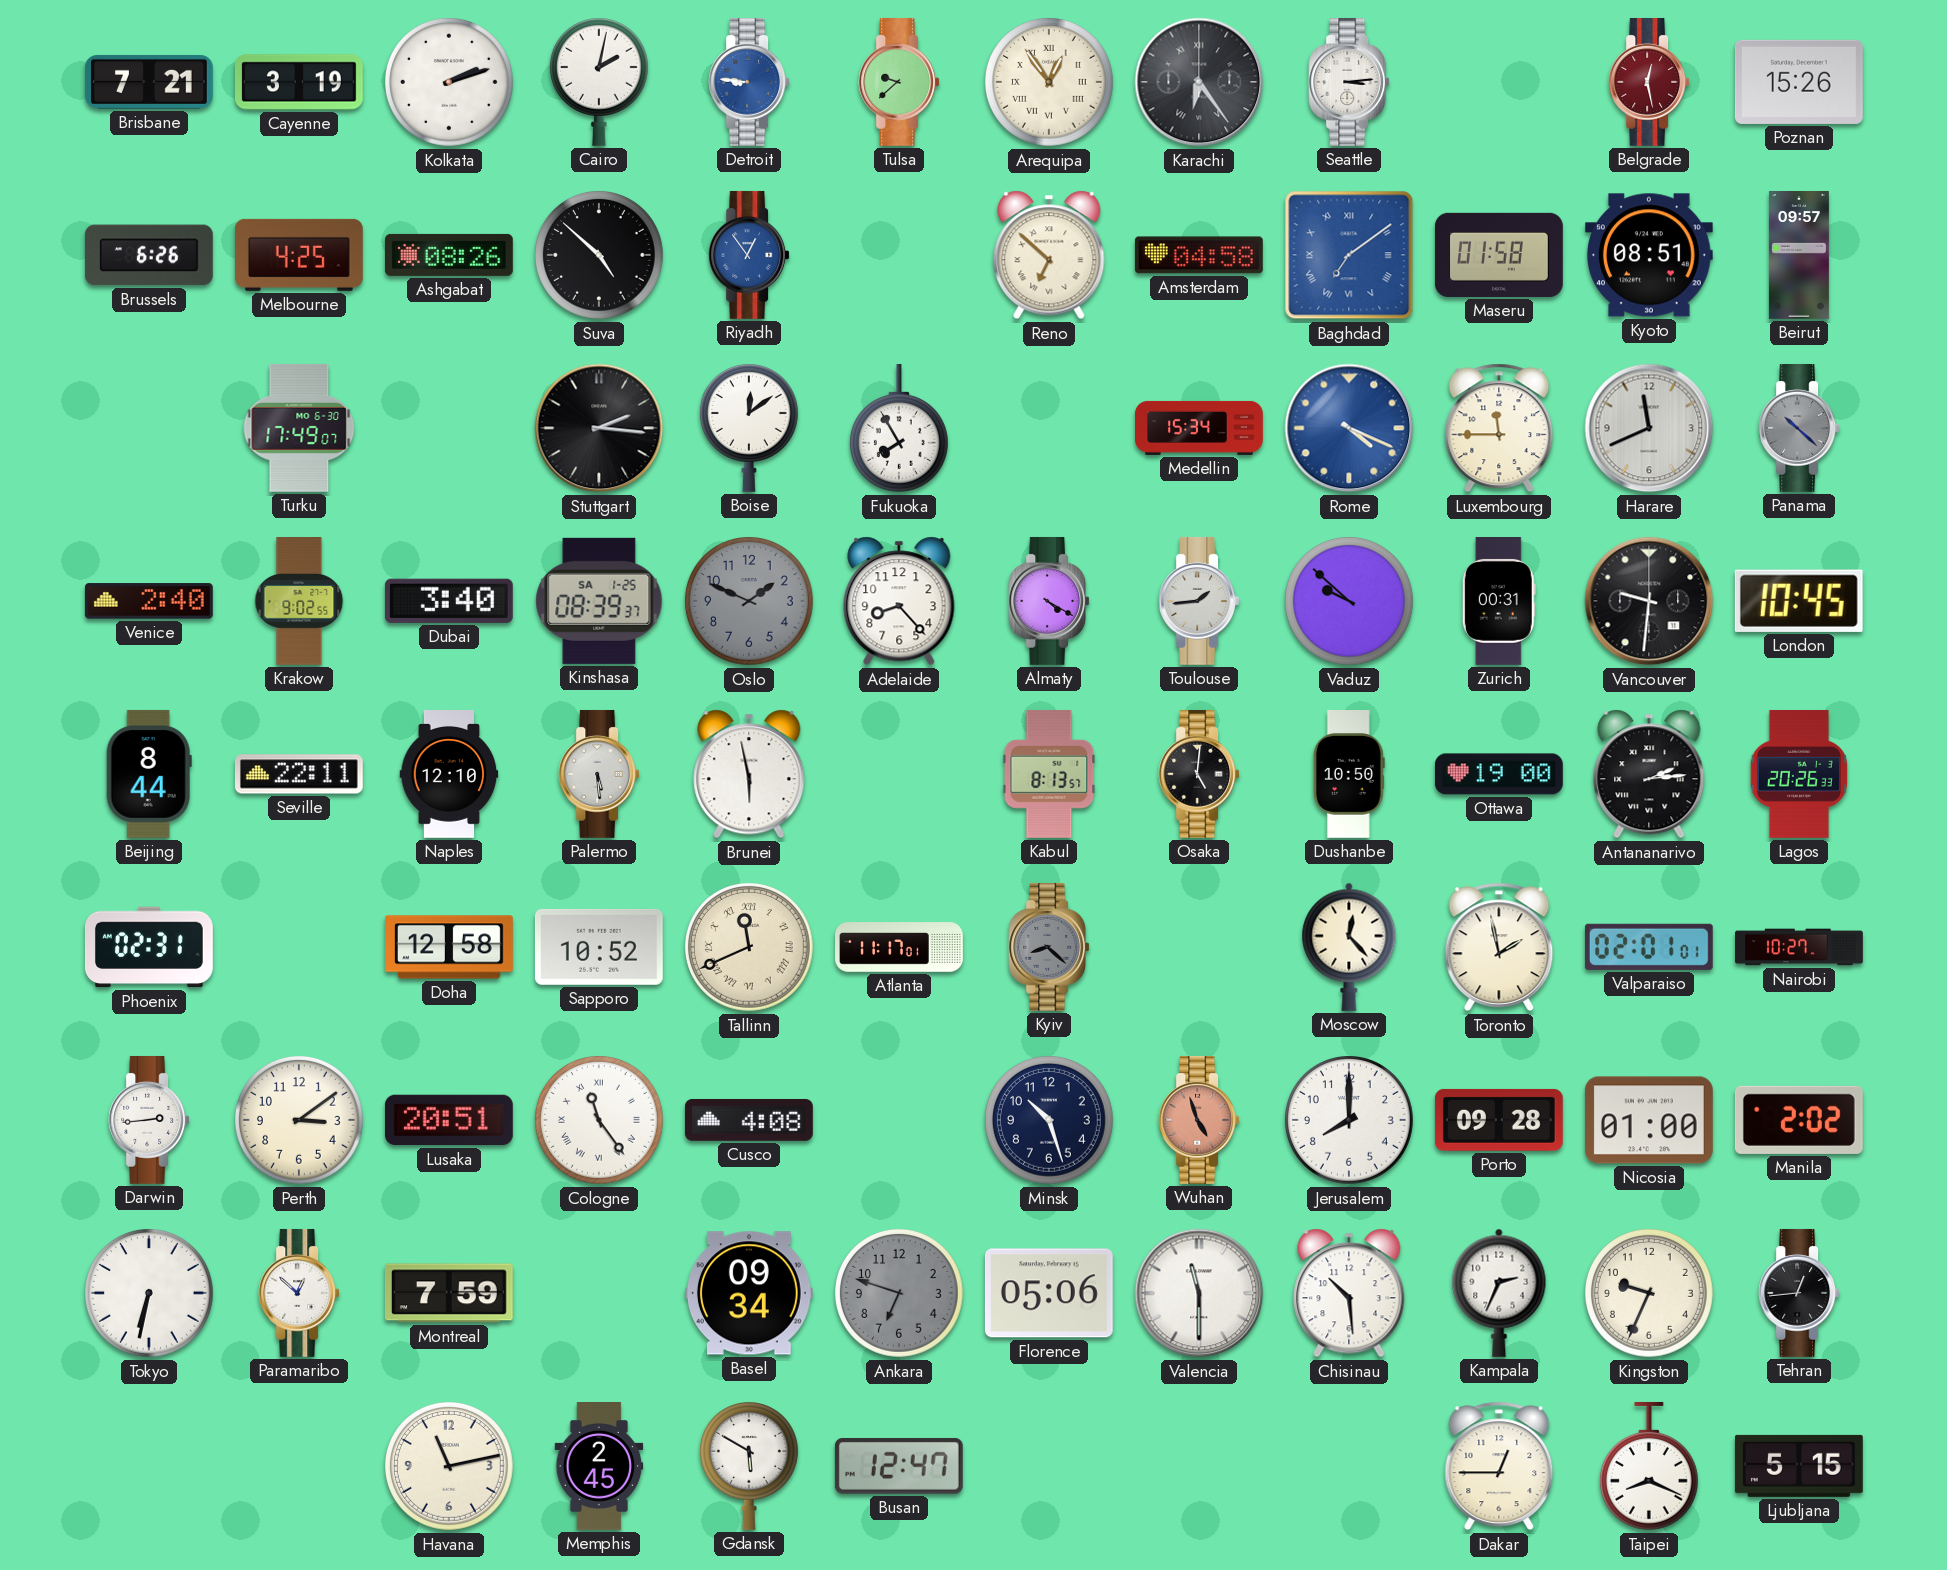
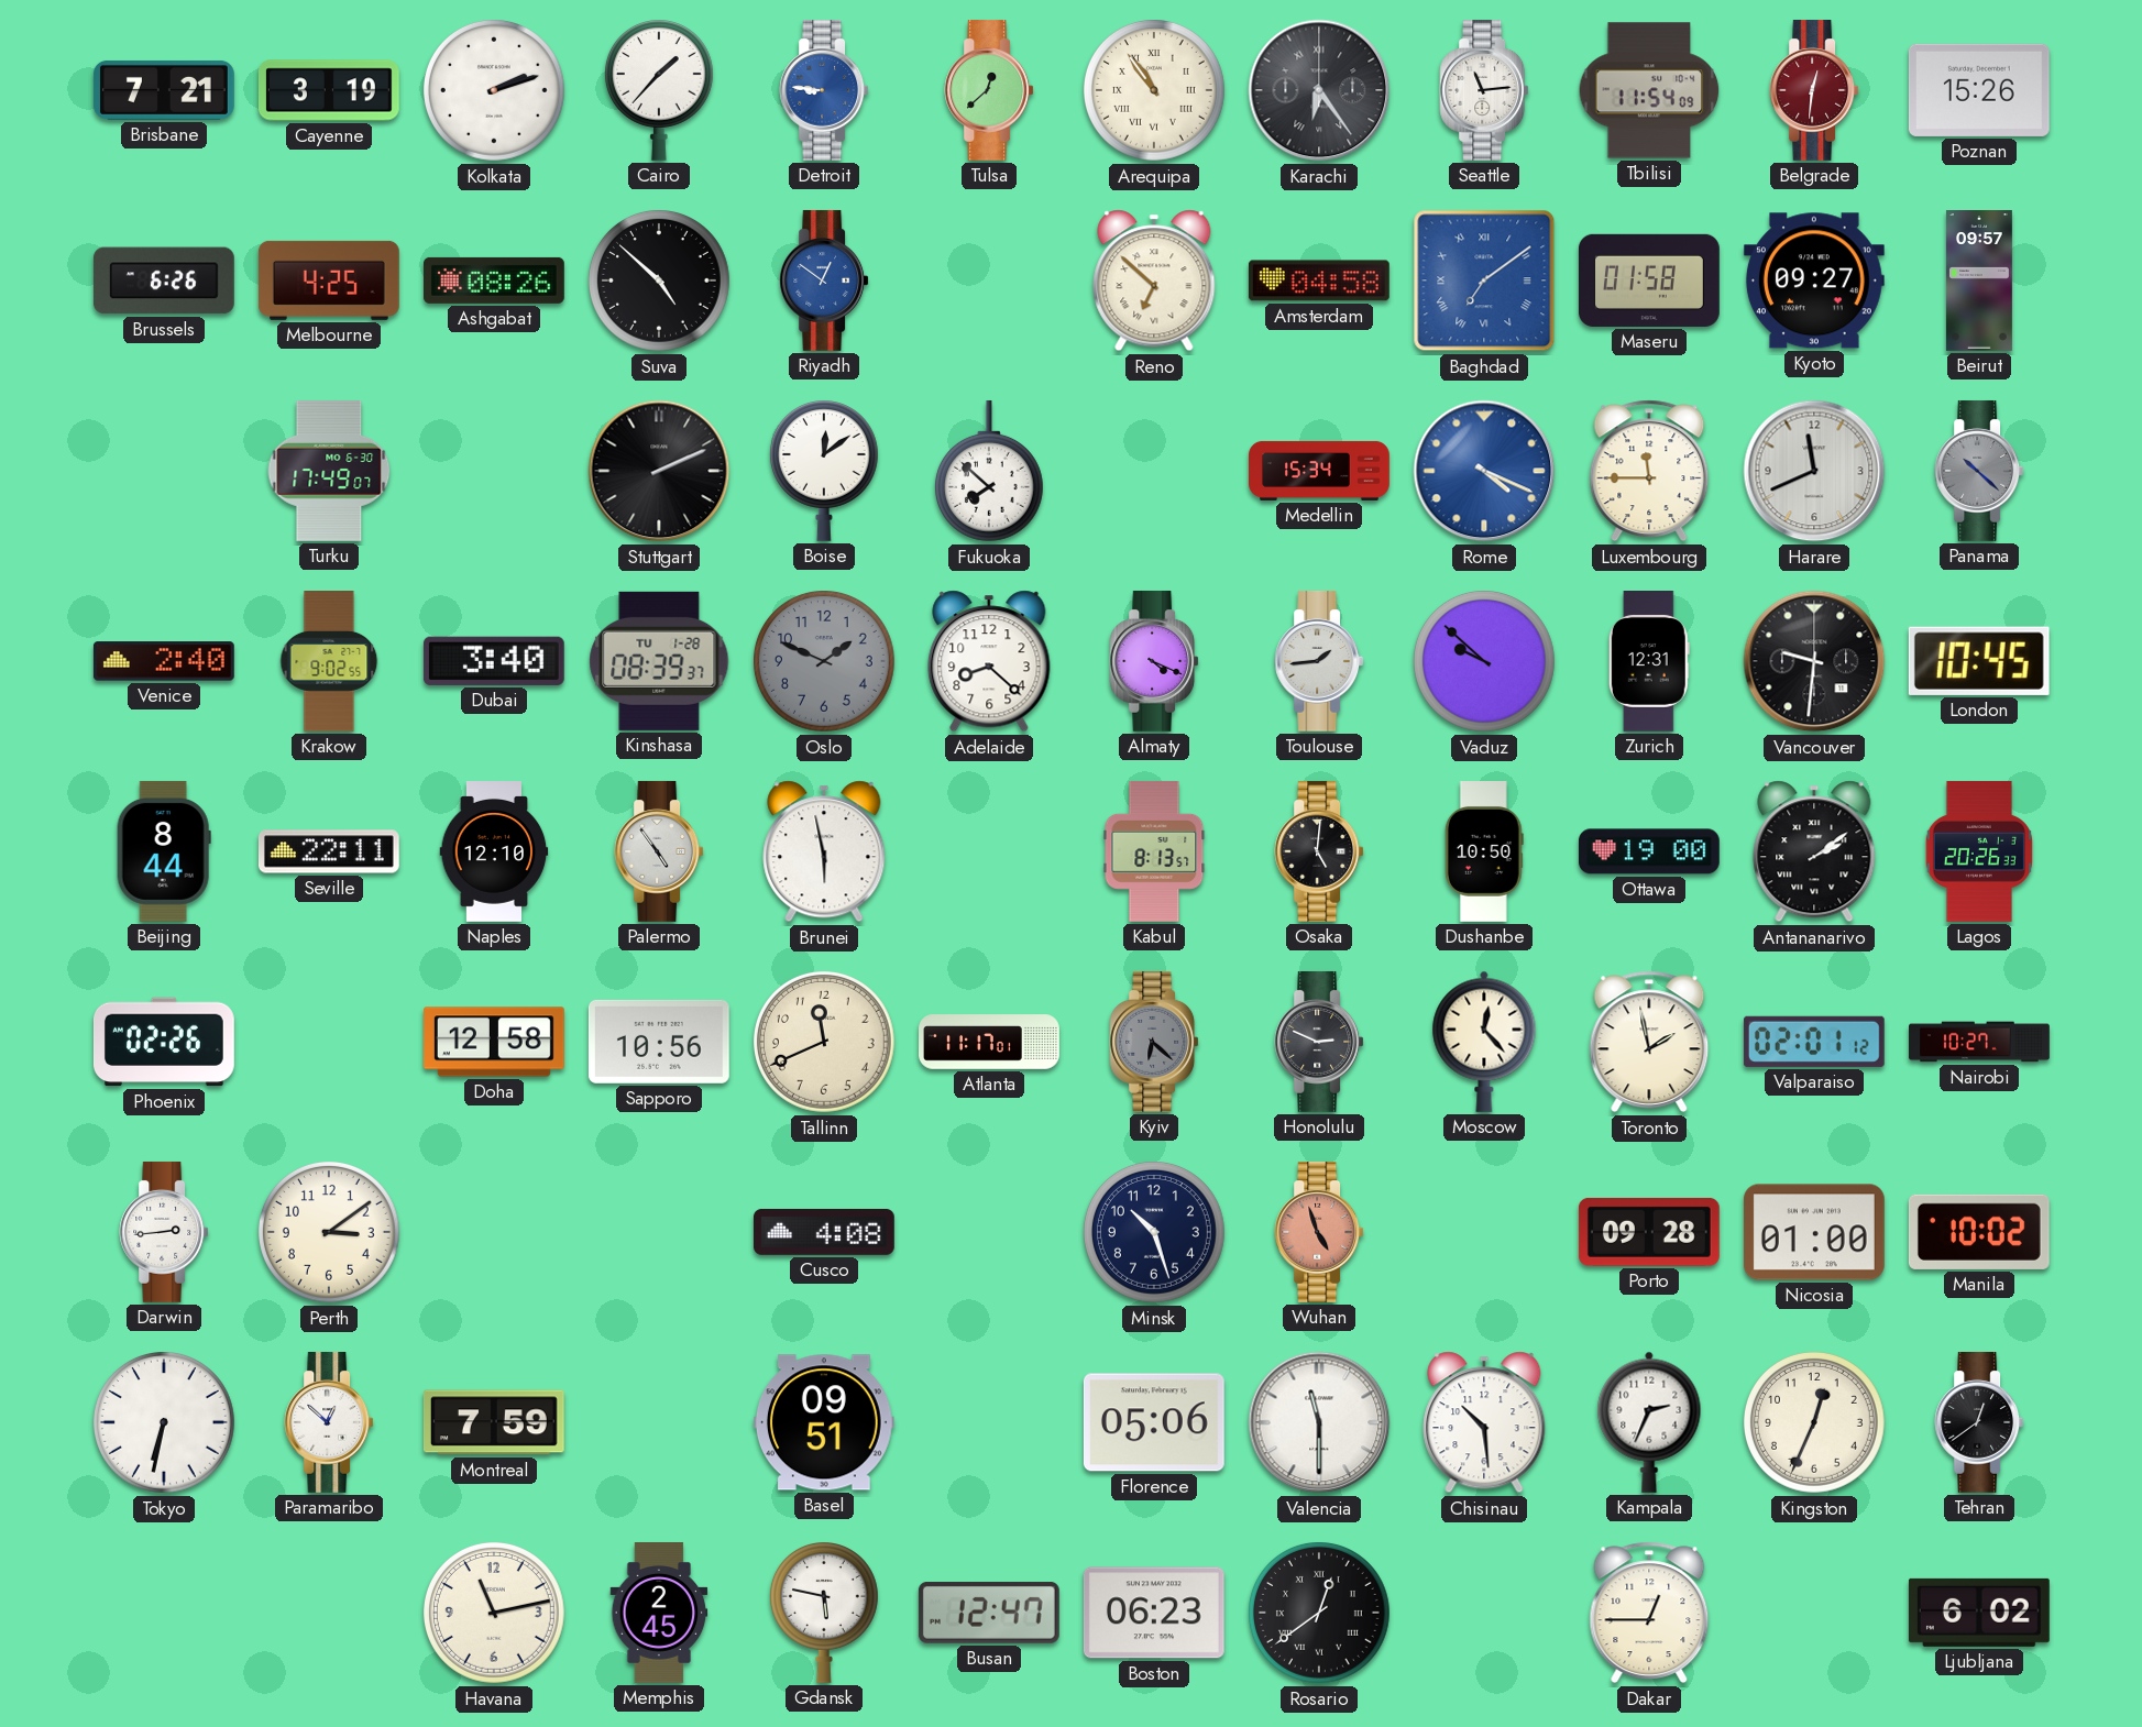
Cairo: 2:02 -> 1:37 (659, 90)
Tulsa: 9:38 -> 12:38 (989, 90)
Arequipa: 12:54 -> 10:54 (1155, 91)
Seattle: 3:14 -> 11:14 (1484, 90)
Tbilisi: none -> 11:54 (1649, 90)
Belgrade: 12:28 -> 12:31 (1814, 90)
Riyadh: 12:54 -> 12:51 (824, 280)
Kyoto: 08:51 -> 09:27 (1814, 280)
Stuttgart: 2:16 -> 2:11 (659, 471)
Fukuoka: 7:55 -> 7:52 (989, 471)
Kinshasa date: SA 1-25 -> TU 1-28 (659, 661)
Adelaide: 8:23 -> 8:22 (989, 661)
Almaty: 4:20 -> 4:19 (1154, 661)
Zurich: 00:31 -> 12:31 (1649, 662)
Palermo: 5:29 -> 4:54 (659, 851)
Antananarivo: 2:14 -> 2:09 (1814, 851)
Phoenix: 02:31 -> 02:26 (164, 1042)
Sapporo: 10:52 -> 10:56 (659, 1042)
Tallinn numerals: Roman -> Arabic (825, 1043)
Kyiv: 8:22 -> 6:22 (1154, 1042)
Honolulu: none -> 2:49 (1319, 1042)
Valparaiso: 02:01:01 -> 02:01:12 (1814, 1042)
Lusaka: 20:51 -> none (449, 1120)
Cologne: 11:24 -> none (600, 1121)
Jerusalem: 8:00 -> none (1350, 1121)
Manila: 2:02 -> 10:02 (1979, 1232)
Basel: 09:34 -> 09:51 (824, 1422)
Ankara: 6:48 -> none (900, 1294)
Kingston: 9:34 -> 12:34 (1815, 1423)
Tehran: 12:44 -> 12:39 (1979, 1422)
Gdansk: 5:50 -> 5:47 (824, 1613)
Boston: none -> 06:23 (1154, 1613)
Rosario: none -> 12:39 (1320, 1614)
Taipei: 8:19 -> none (1649, 1466)
Ljubljana: 5:15 -> 6:02 (1979, 1613)
